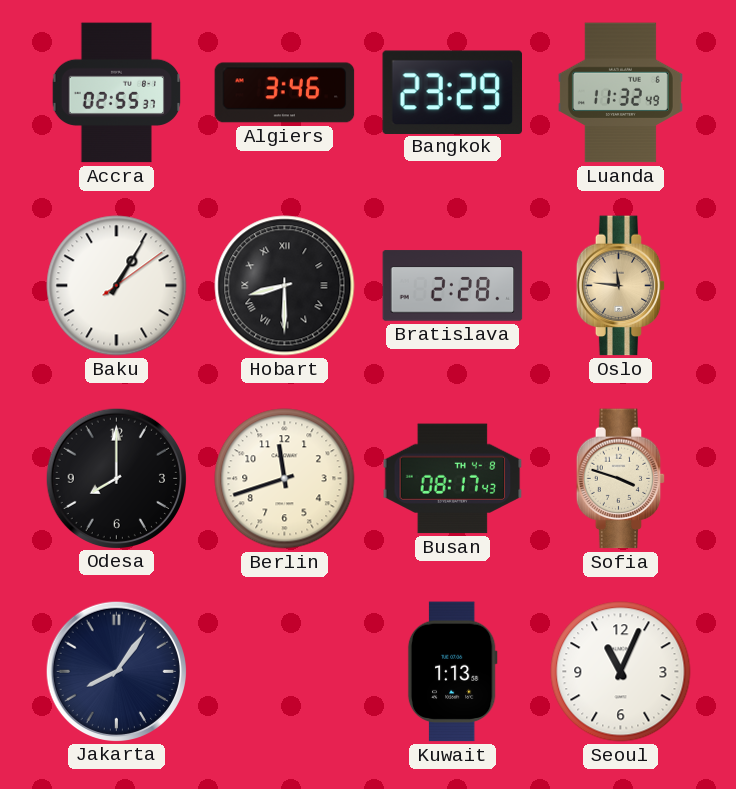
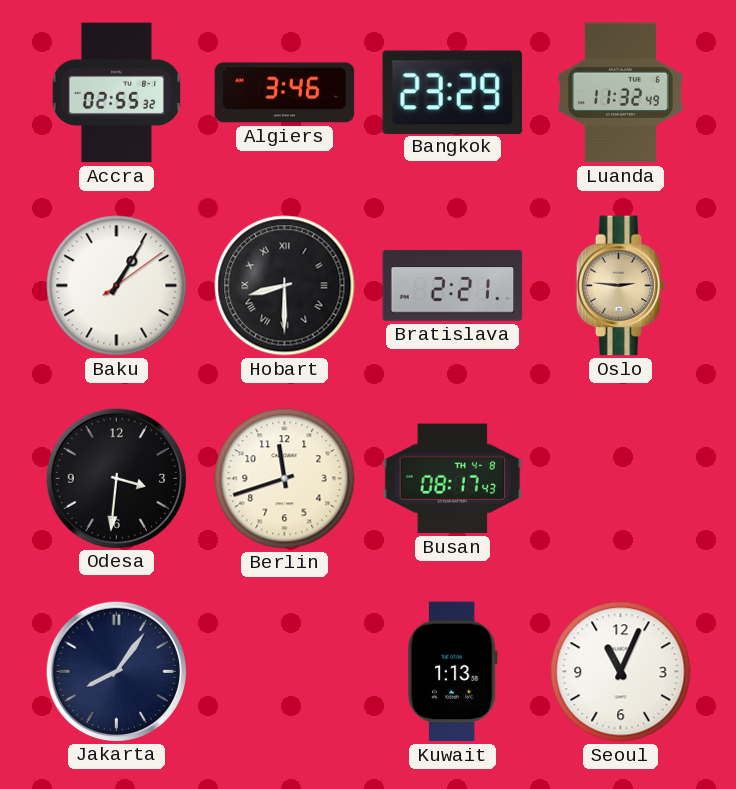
Accra: 02:55:37 -> 02:55:32 (116, 93)
Bratislava: 2:28 -> 2:21 (453, 286)
Oslo: 11:46 -> 2:46 (621, 286)
Odesa: 8:00 -> 3:31 (116, 478)
Sofia: 3:48 -> none (621, 479)
